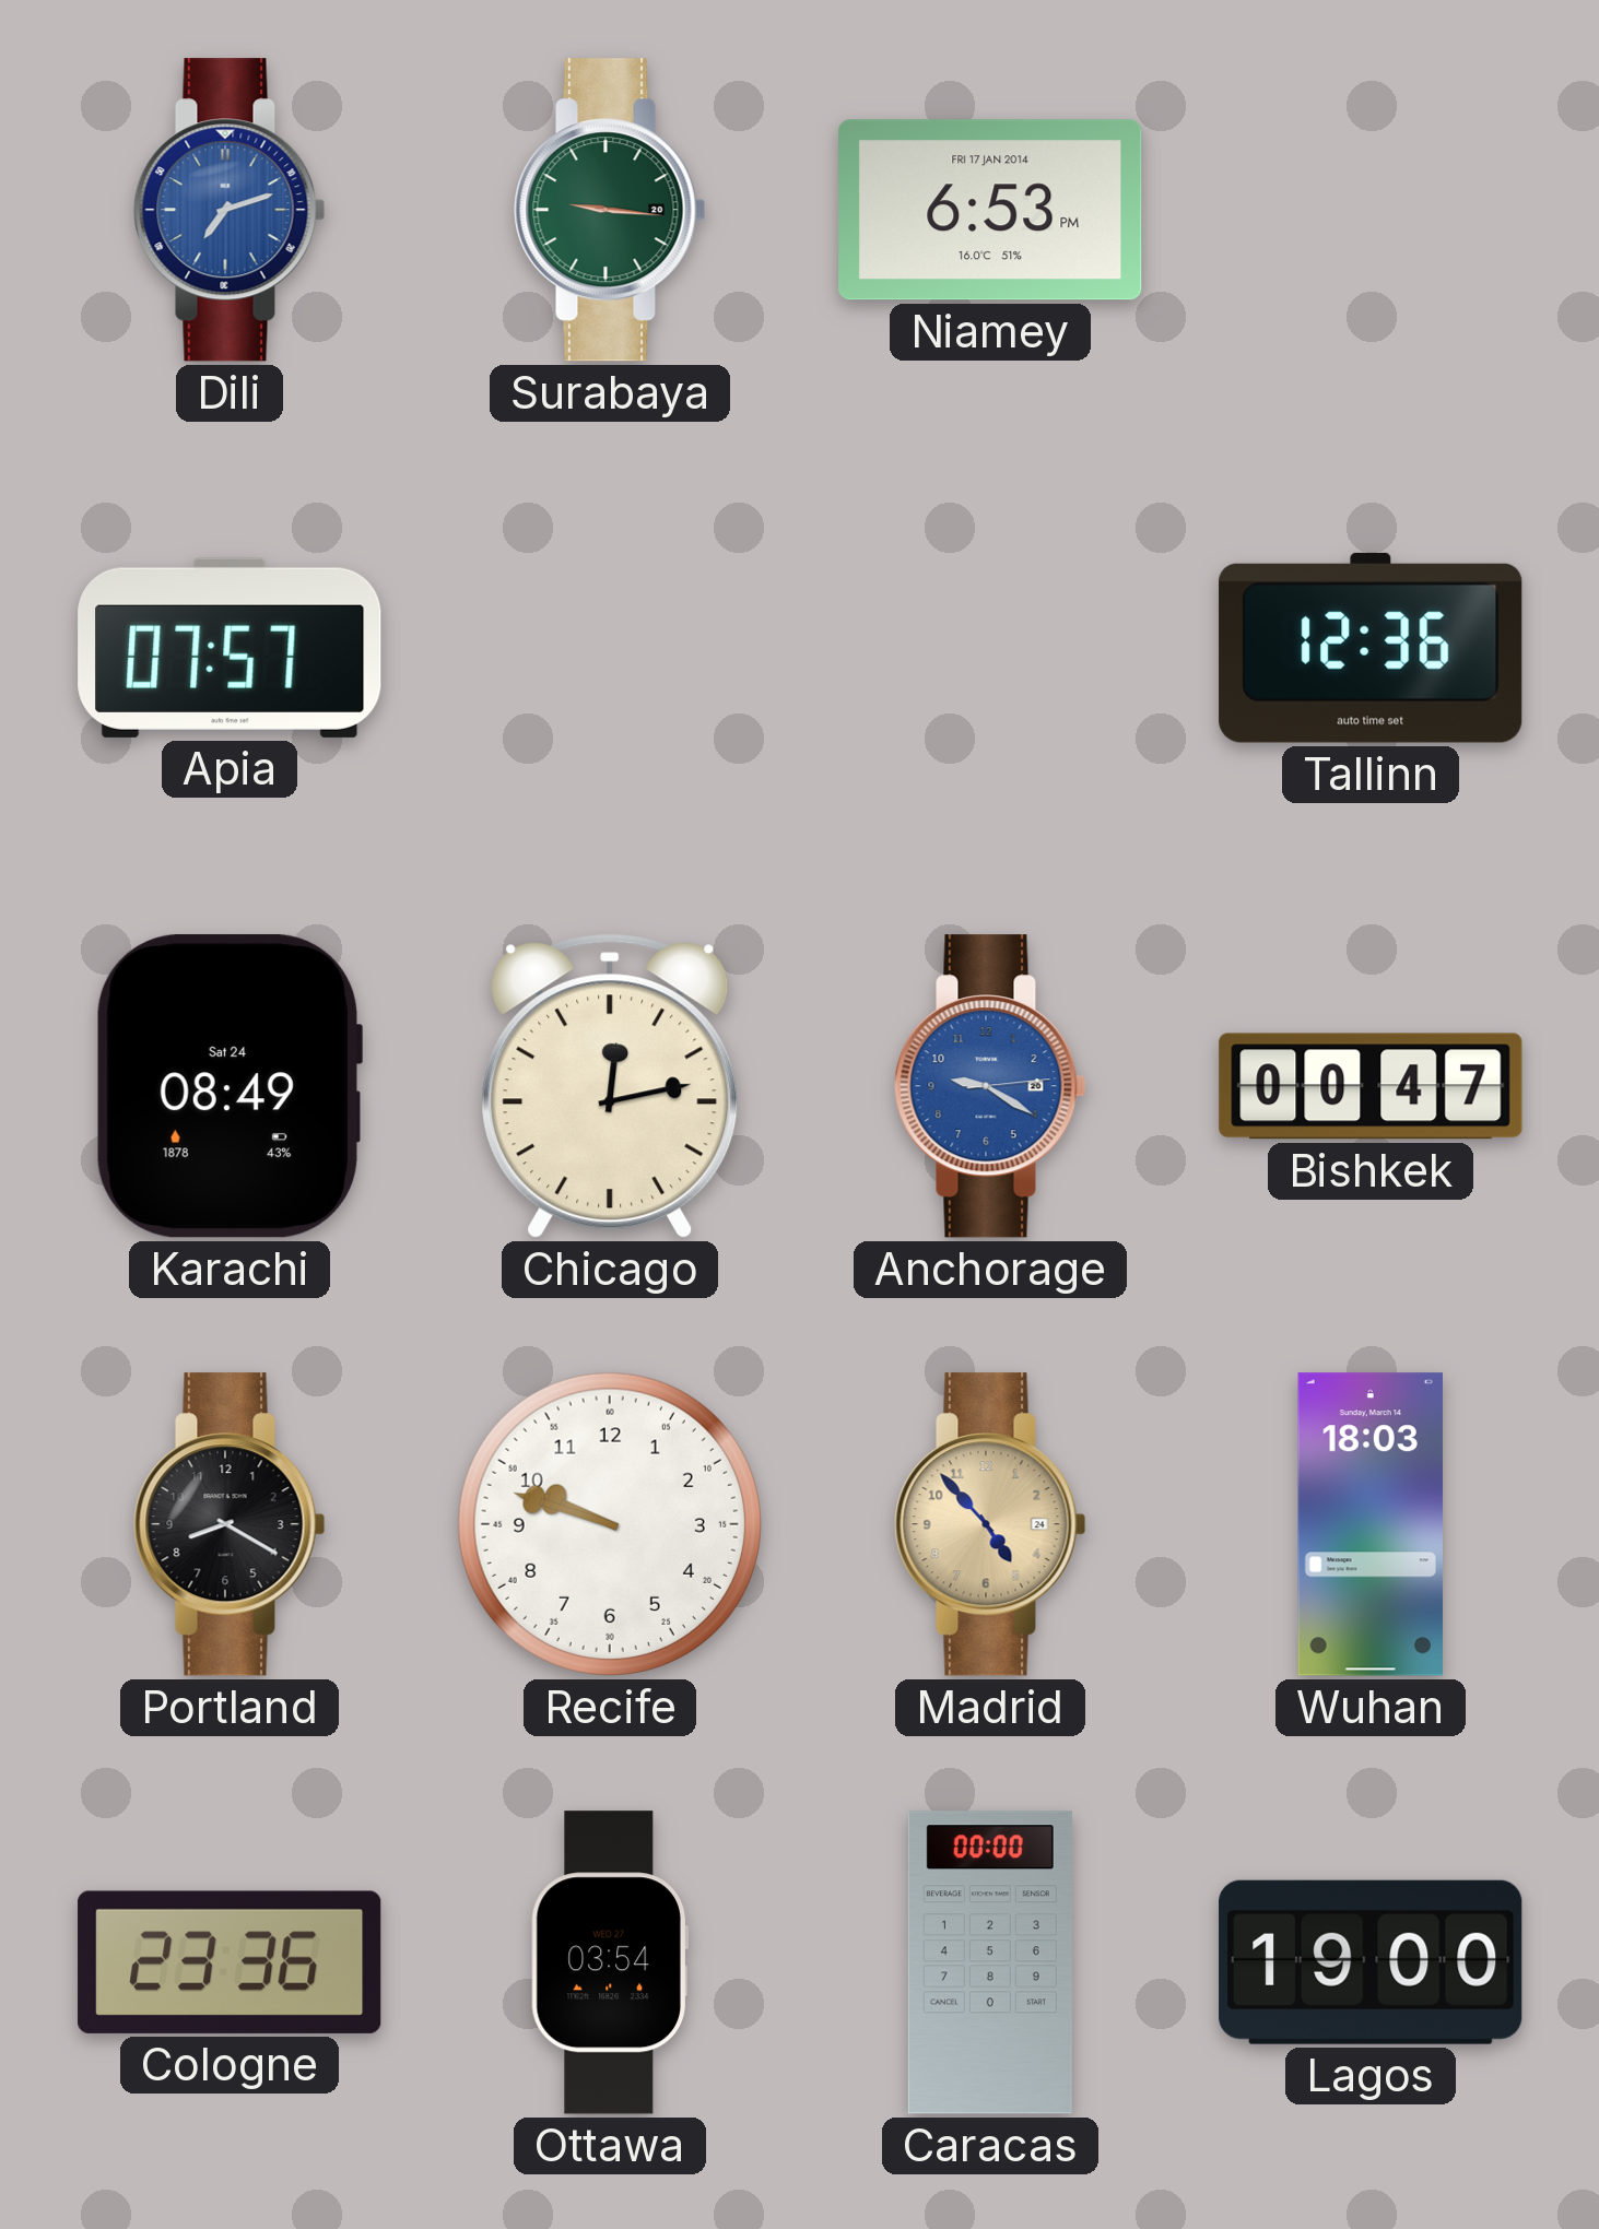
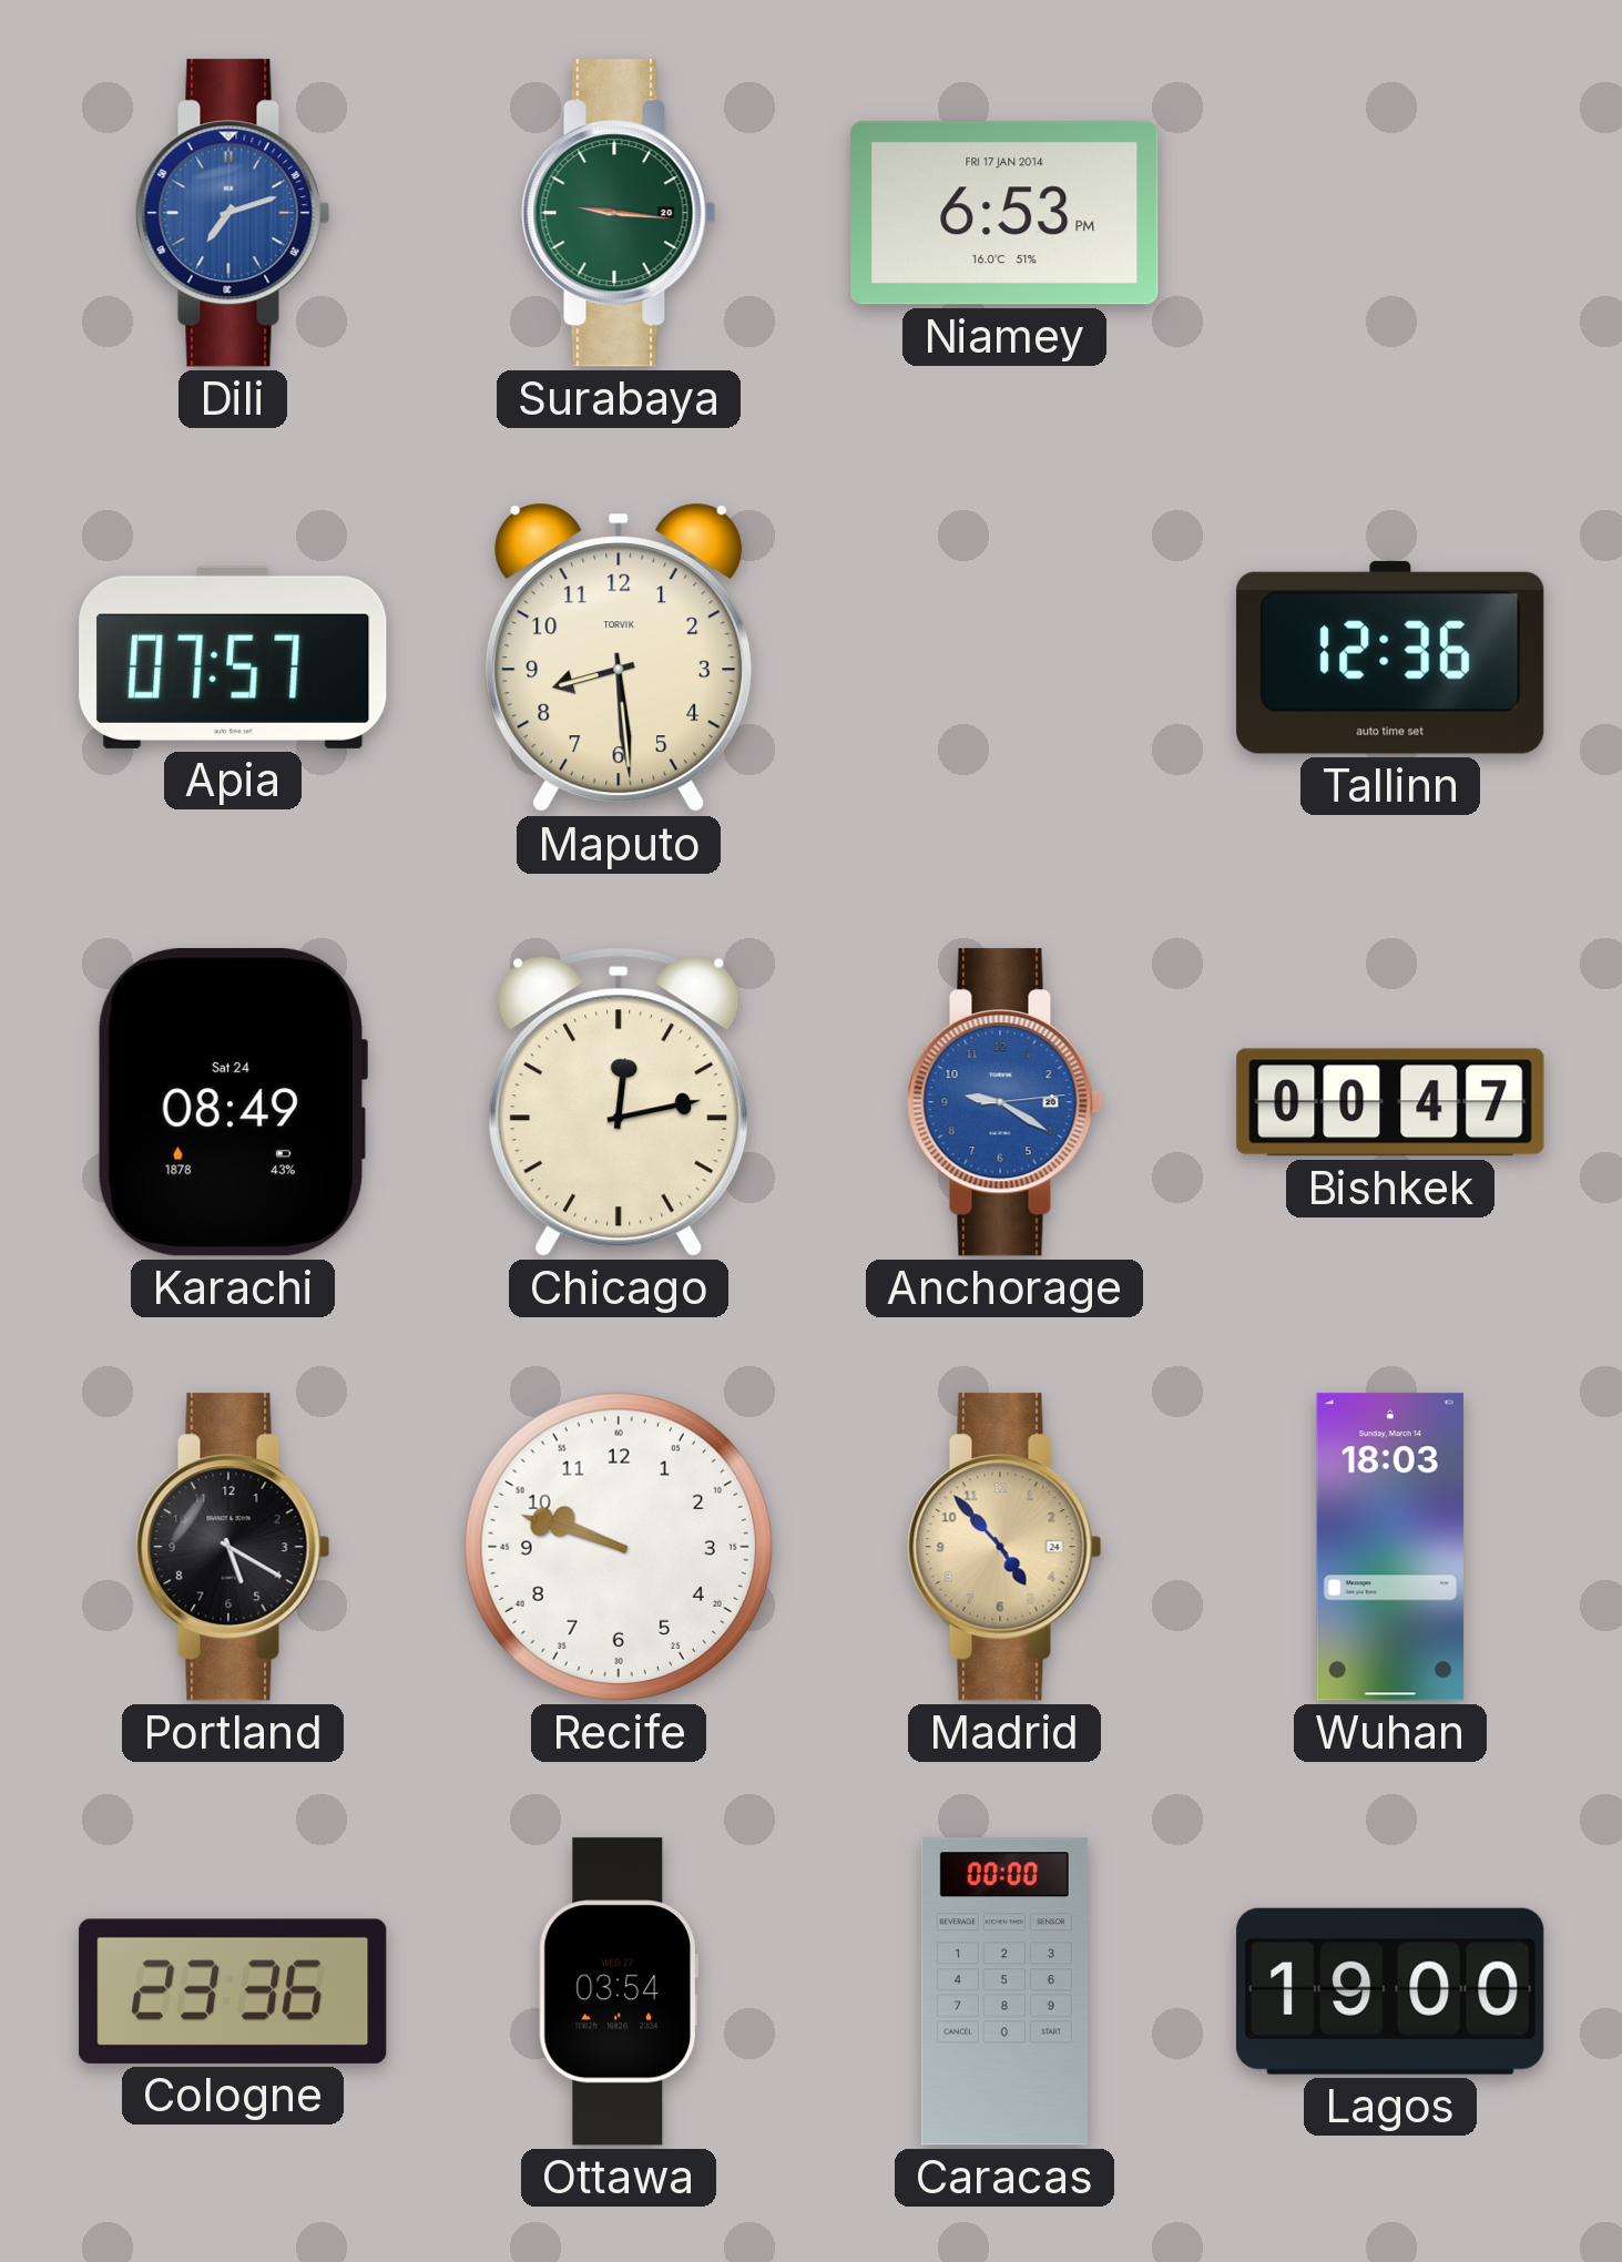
Maputo: none -> 8:29 (619, 658)
Portland: 8:20 -> 5:20 (233, 1547)
